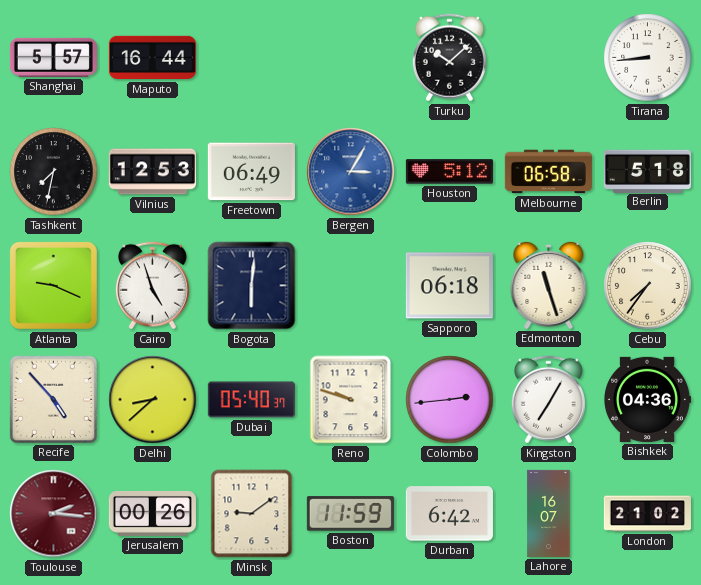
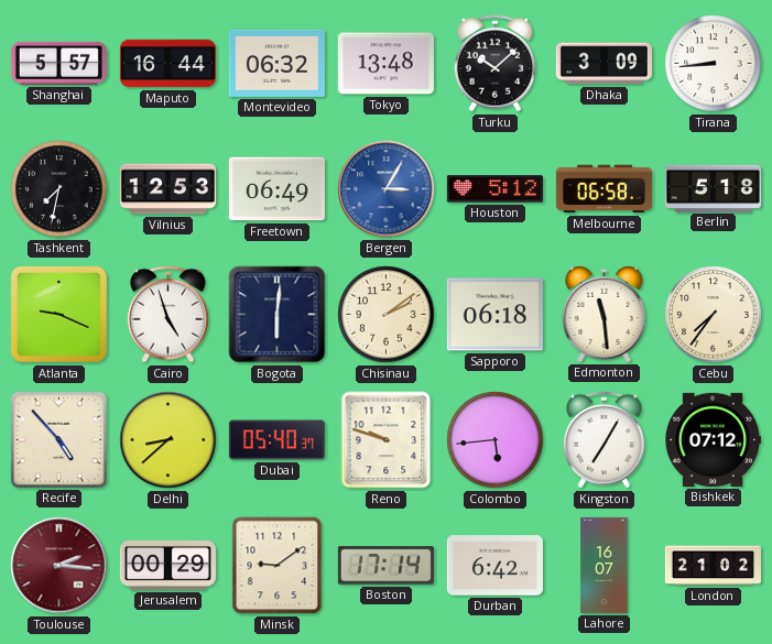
Montevideo: none -> 06:32 (276, 63)
Tokyo: none -> 13:48 (385, 64)
Dhaka: none -> 3:09 (604, 64)
Chisinau: none -> 2:09 (387, 315)
Edmonton: 11:27 -> 11:29 (605, 314)
Colombo: 2:44 -> 5:44 (496, 440)
Bishkek: 04:36 -> 07:12 (713, 439)
Jerusalem: 00:26 -> 00:29 (167, 565)
Boston: 11:59 -> 17:14 (385, 566)
